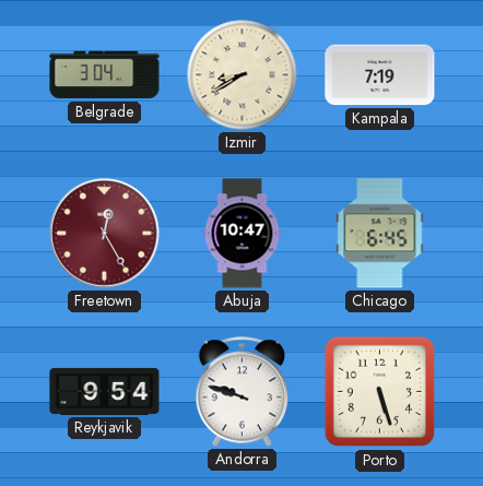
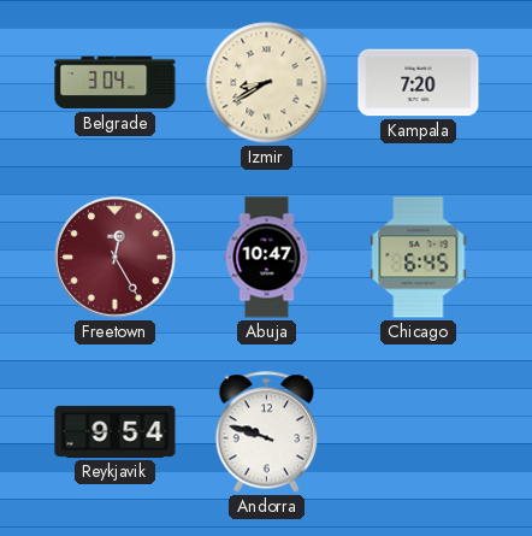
Kampala: 7:19 -> 7:20 (419, 83)
Porto: 5:27 -> none (380, 392)
